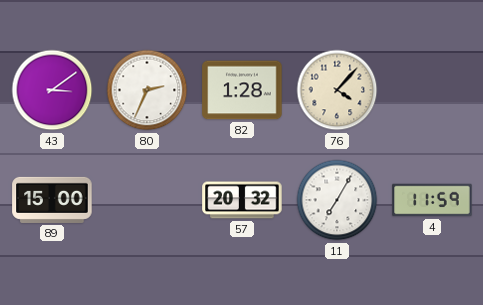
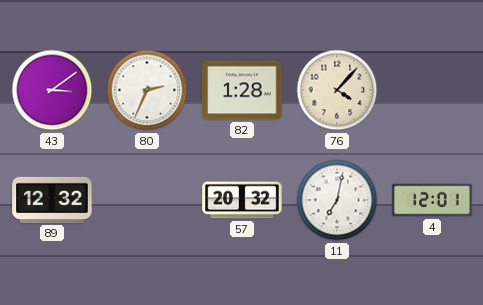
89: 15:00 -> 12:32 (52, 200)
11: 7:05 -> 7:02 (337, 200)
4: 11:59 -> 12:01 (432, 200)
